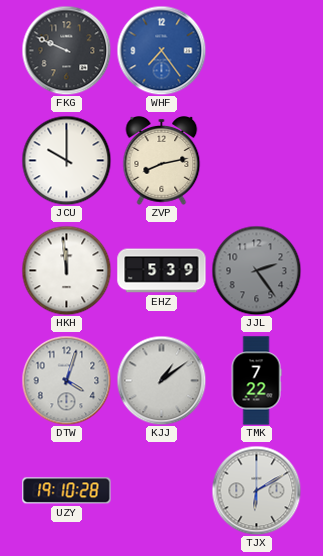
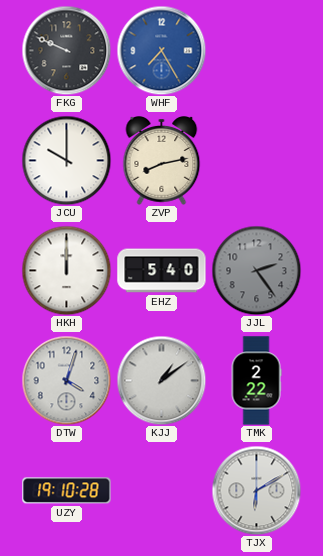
WHF: 7:24 -> 7:25 (161, 50)
HKH: 11:59 -> 12:00 (66, 270)
EHZ: 5:39 -> 5:40 (162, 271)
TMK: 7:22 -> 2:22 (256, 381)
